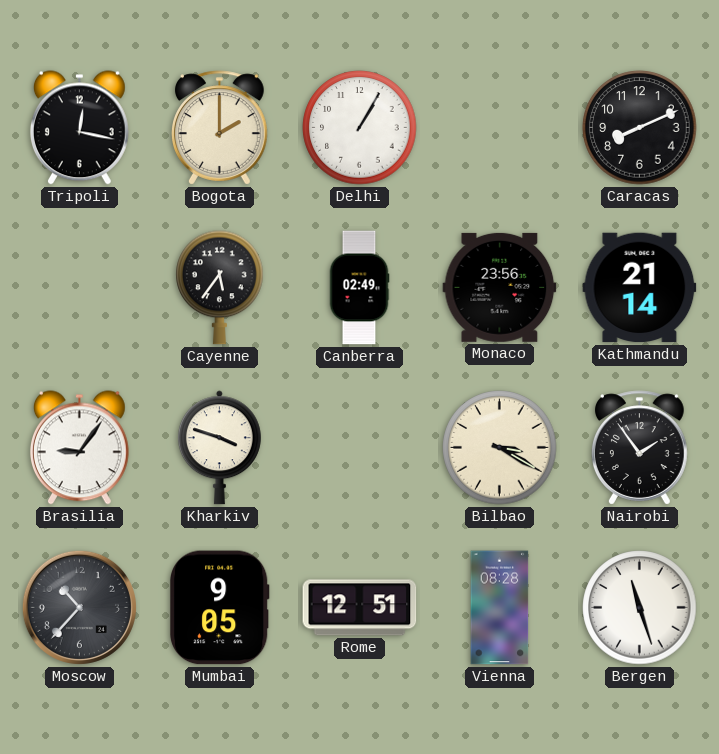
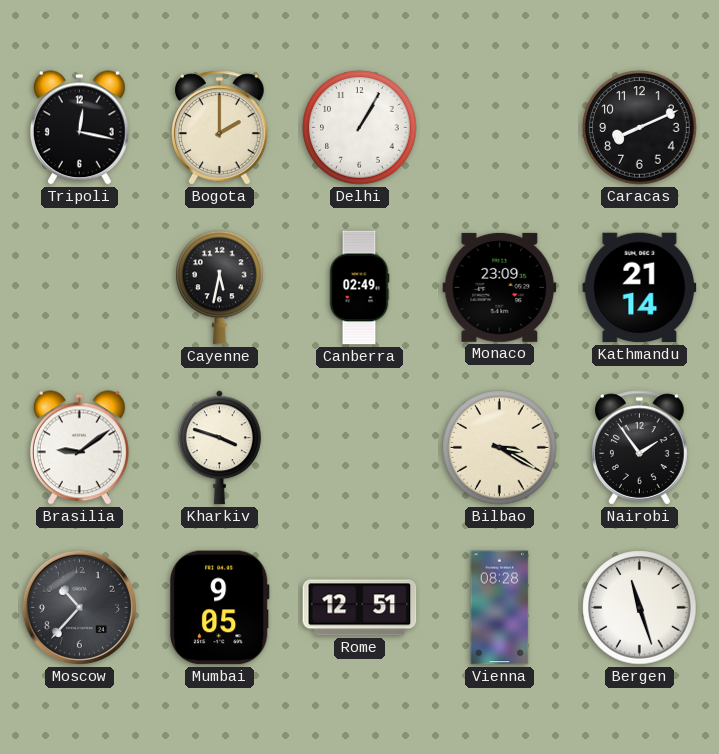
Cayenne: 5:36 -> 5:32 (220, 288)
Monaco: 23:56 -> 23:09 (500, 287)
Brasilia: 9:06 -> 9:09 (79, 448)
